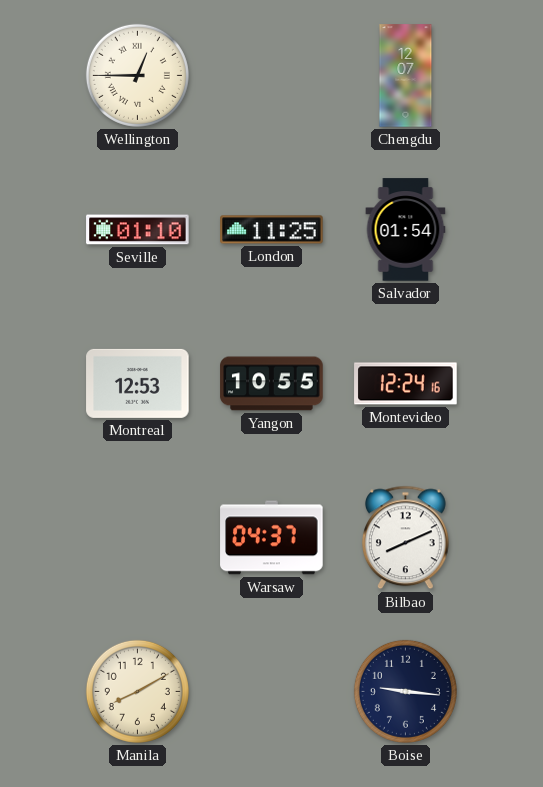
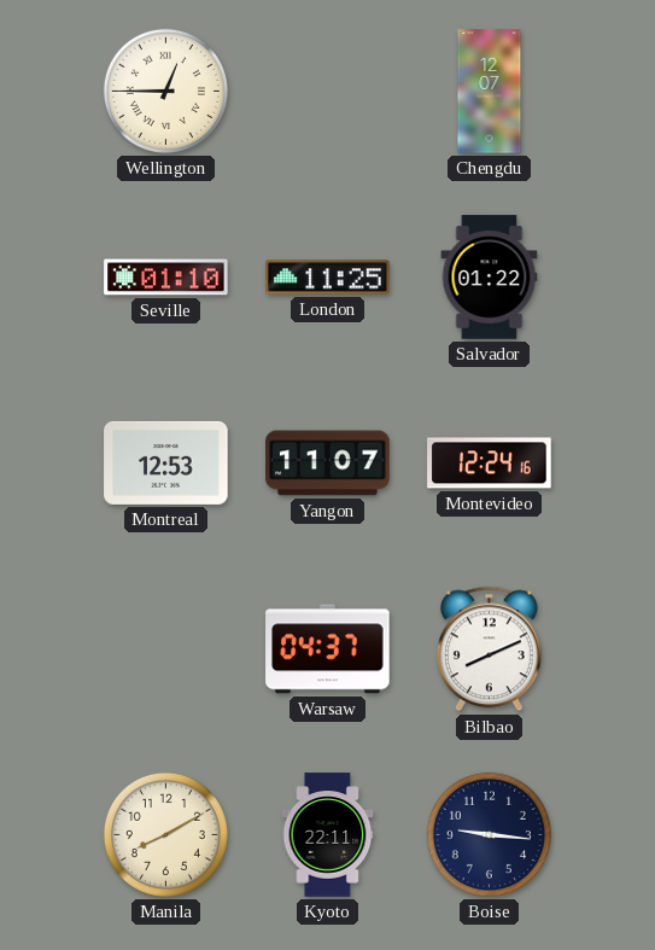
Salvador: 01:54 -> 01:22 (490, 278)
Yangon: 10:55 -> 11:07 (328, 464)
Kyoto: none -> 22:11 (328, 835)
